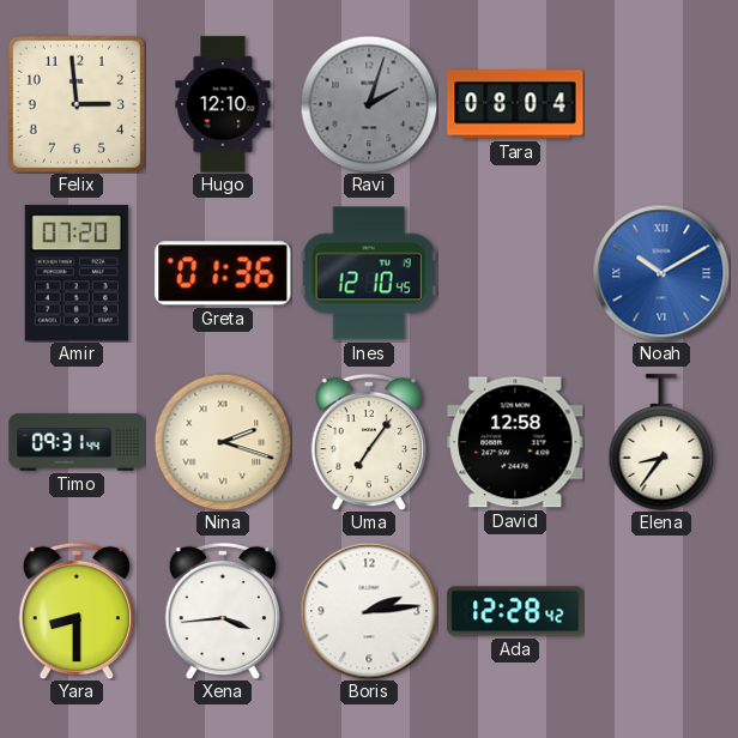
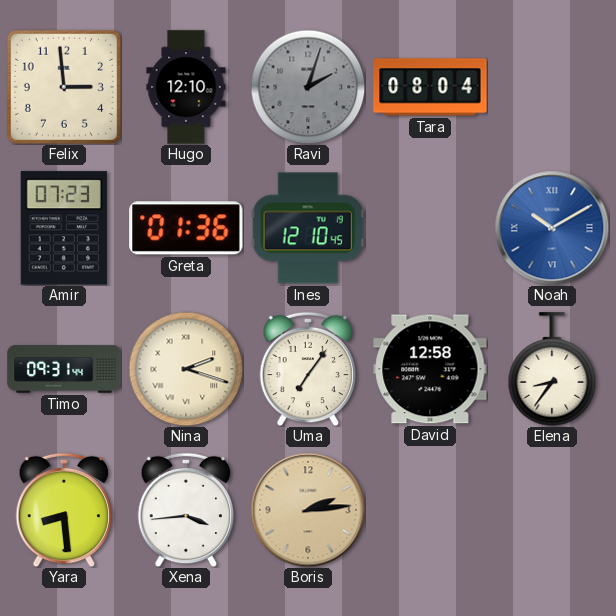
Amir: 07:20 -> 07:23 (64, 228)
Yara: 8:30 -> 8:29 (64, 510)
Boris dial: white -> champagne (308, 510)
Ada: 12:28 -> none (515, 611)
